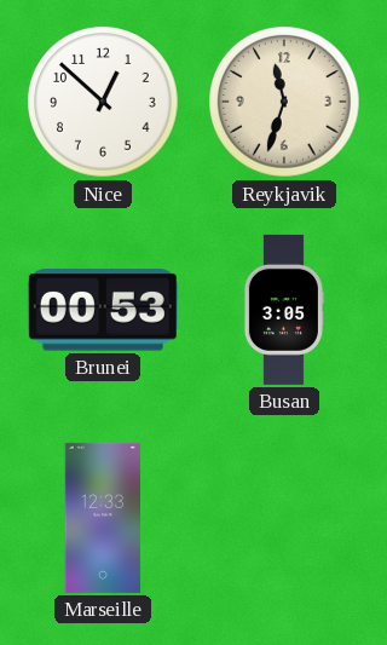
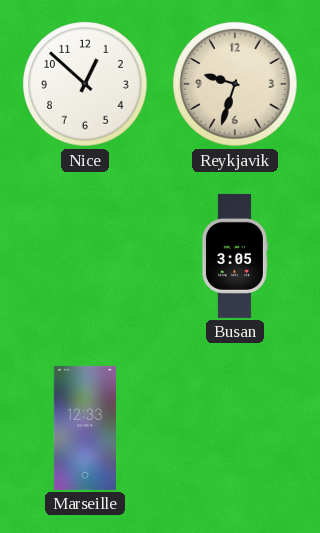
Reykjavik: 11:33 -> 9:33 (235, 84)
Brunei: 00:53 -> none (103, 310)
